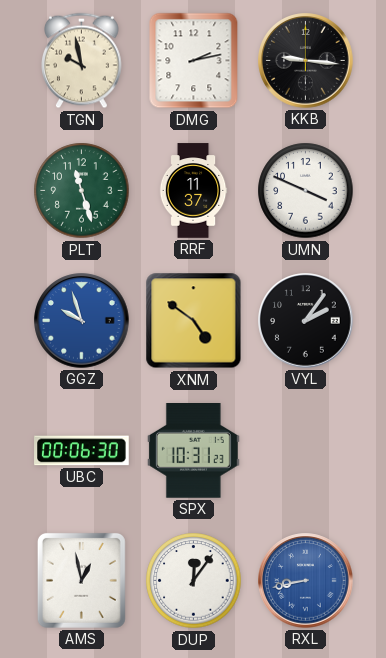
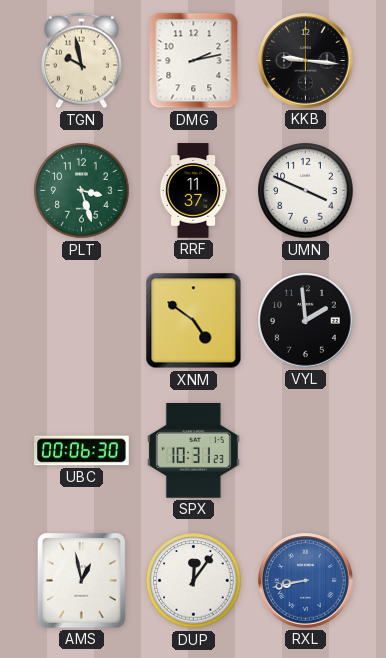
PLT: 11:27 -> 3:27 (82, 191)
GGZ: 9:57 -> none (82, 321)
VYL: 2:06 -> 1:59 (306, 321)
